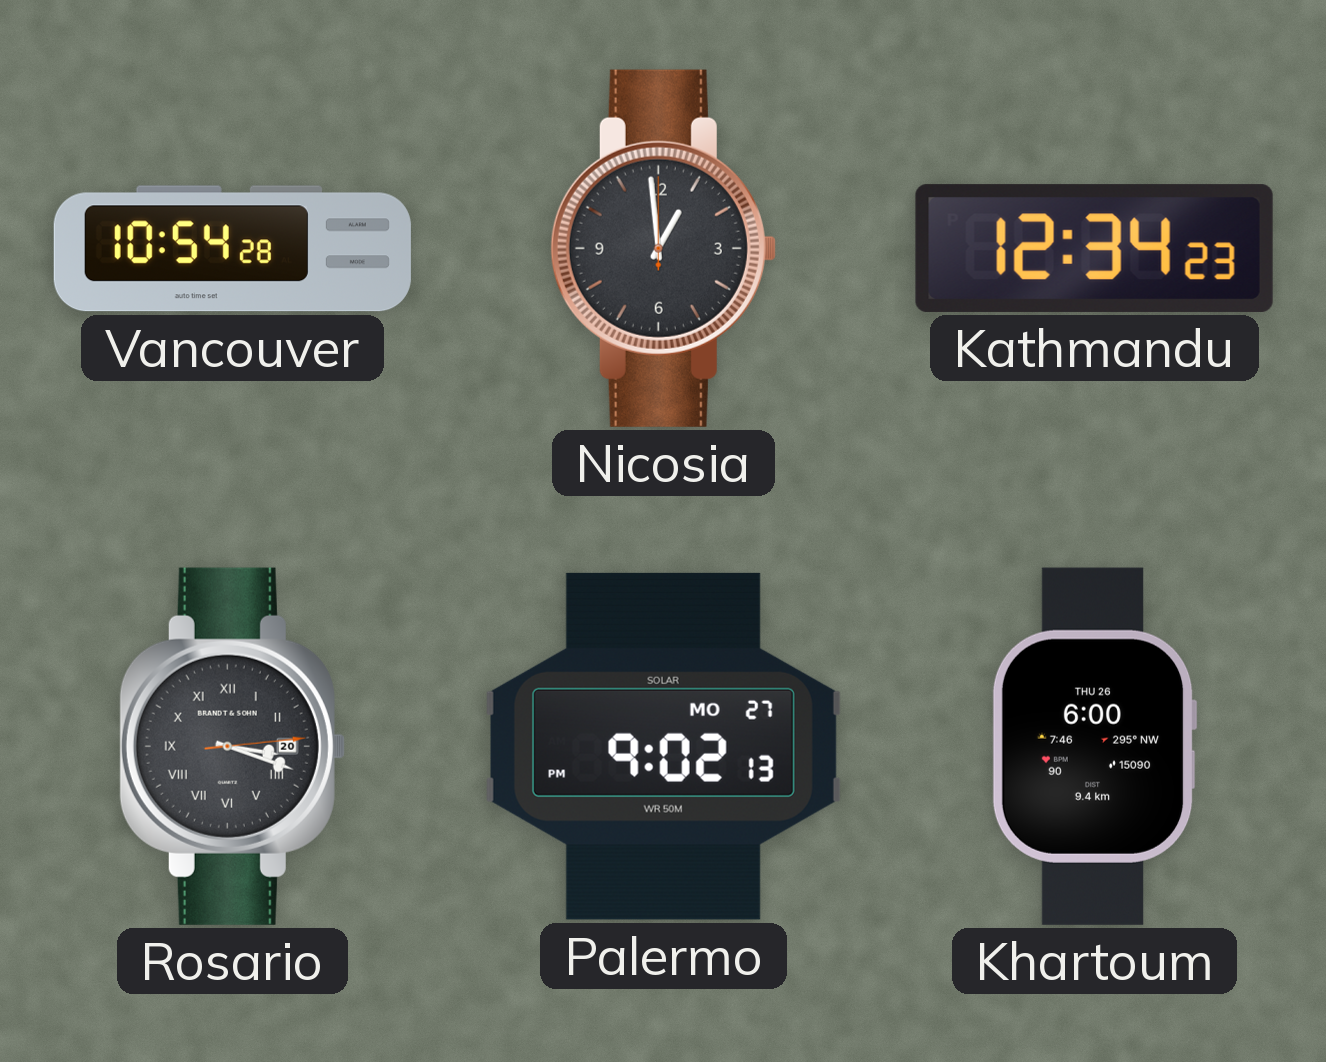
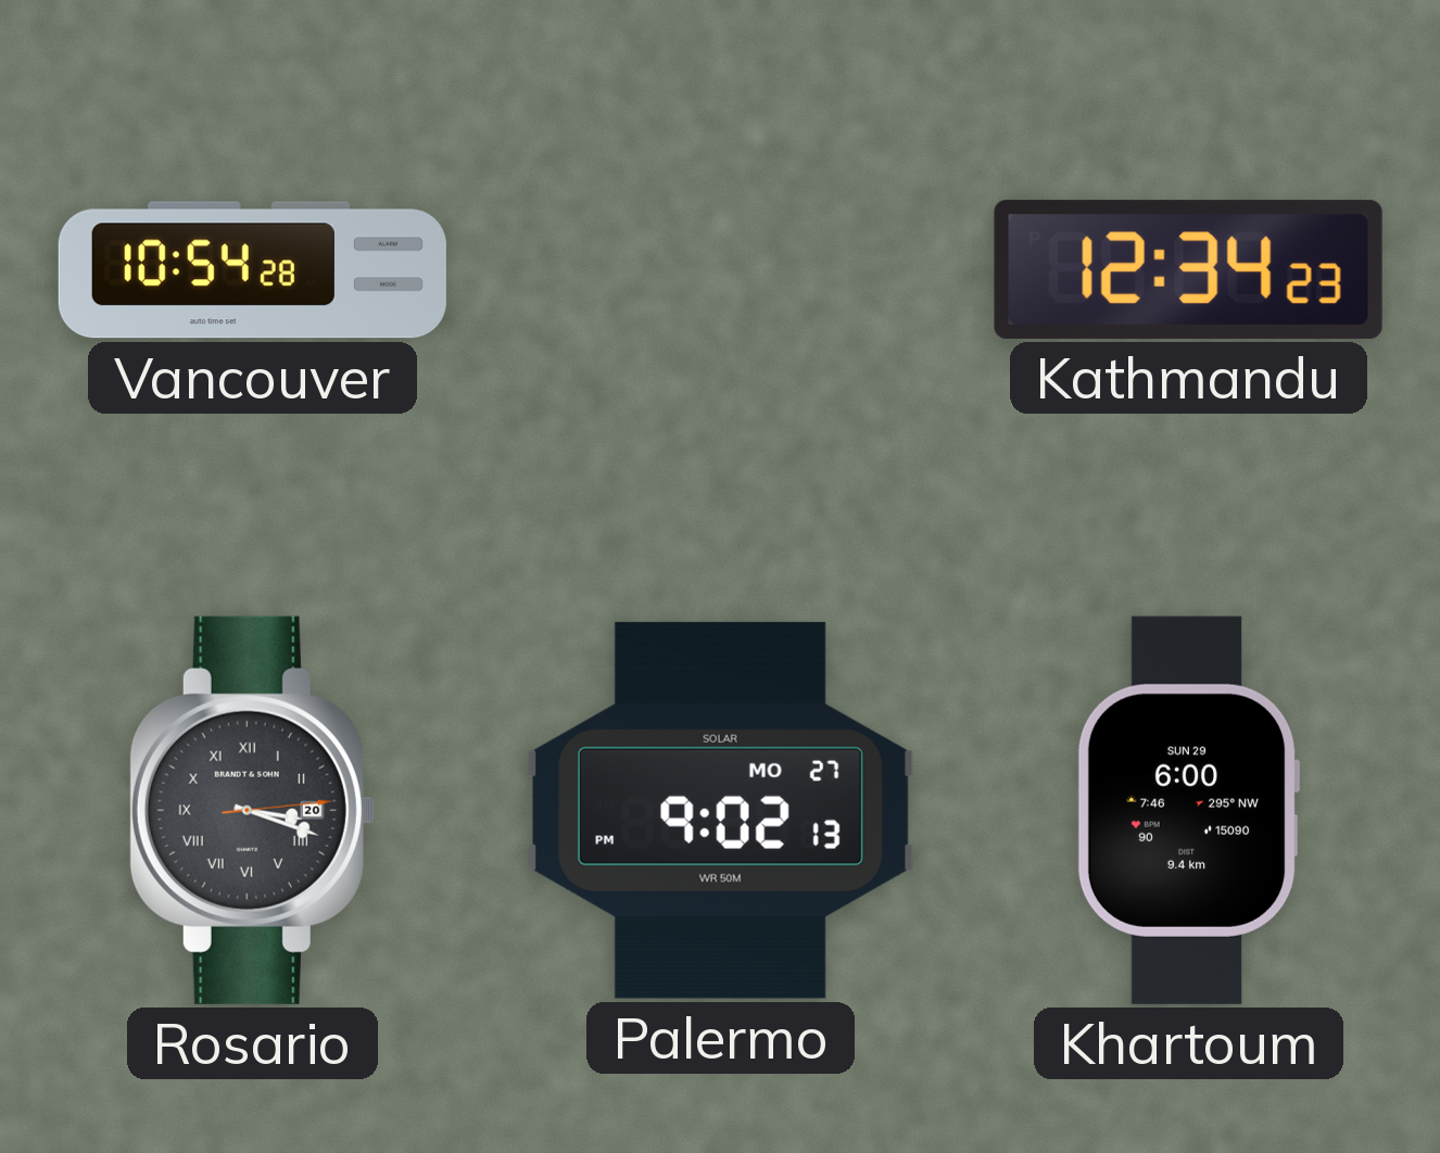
Nicosia: 12:59 -> none (663, 248)
Khartoum date: THU 26 -> SUN 29 (1188, 810)
